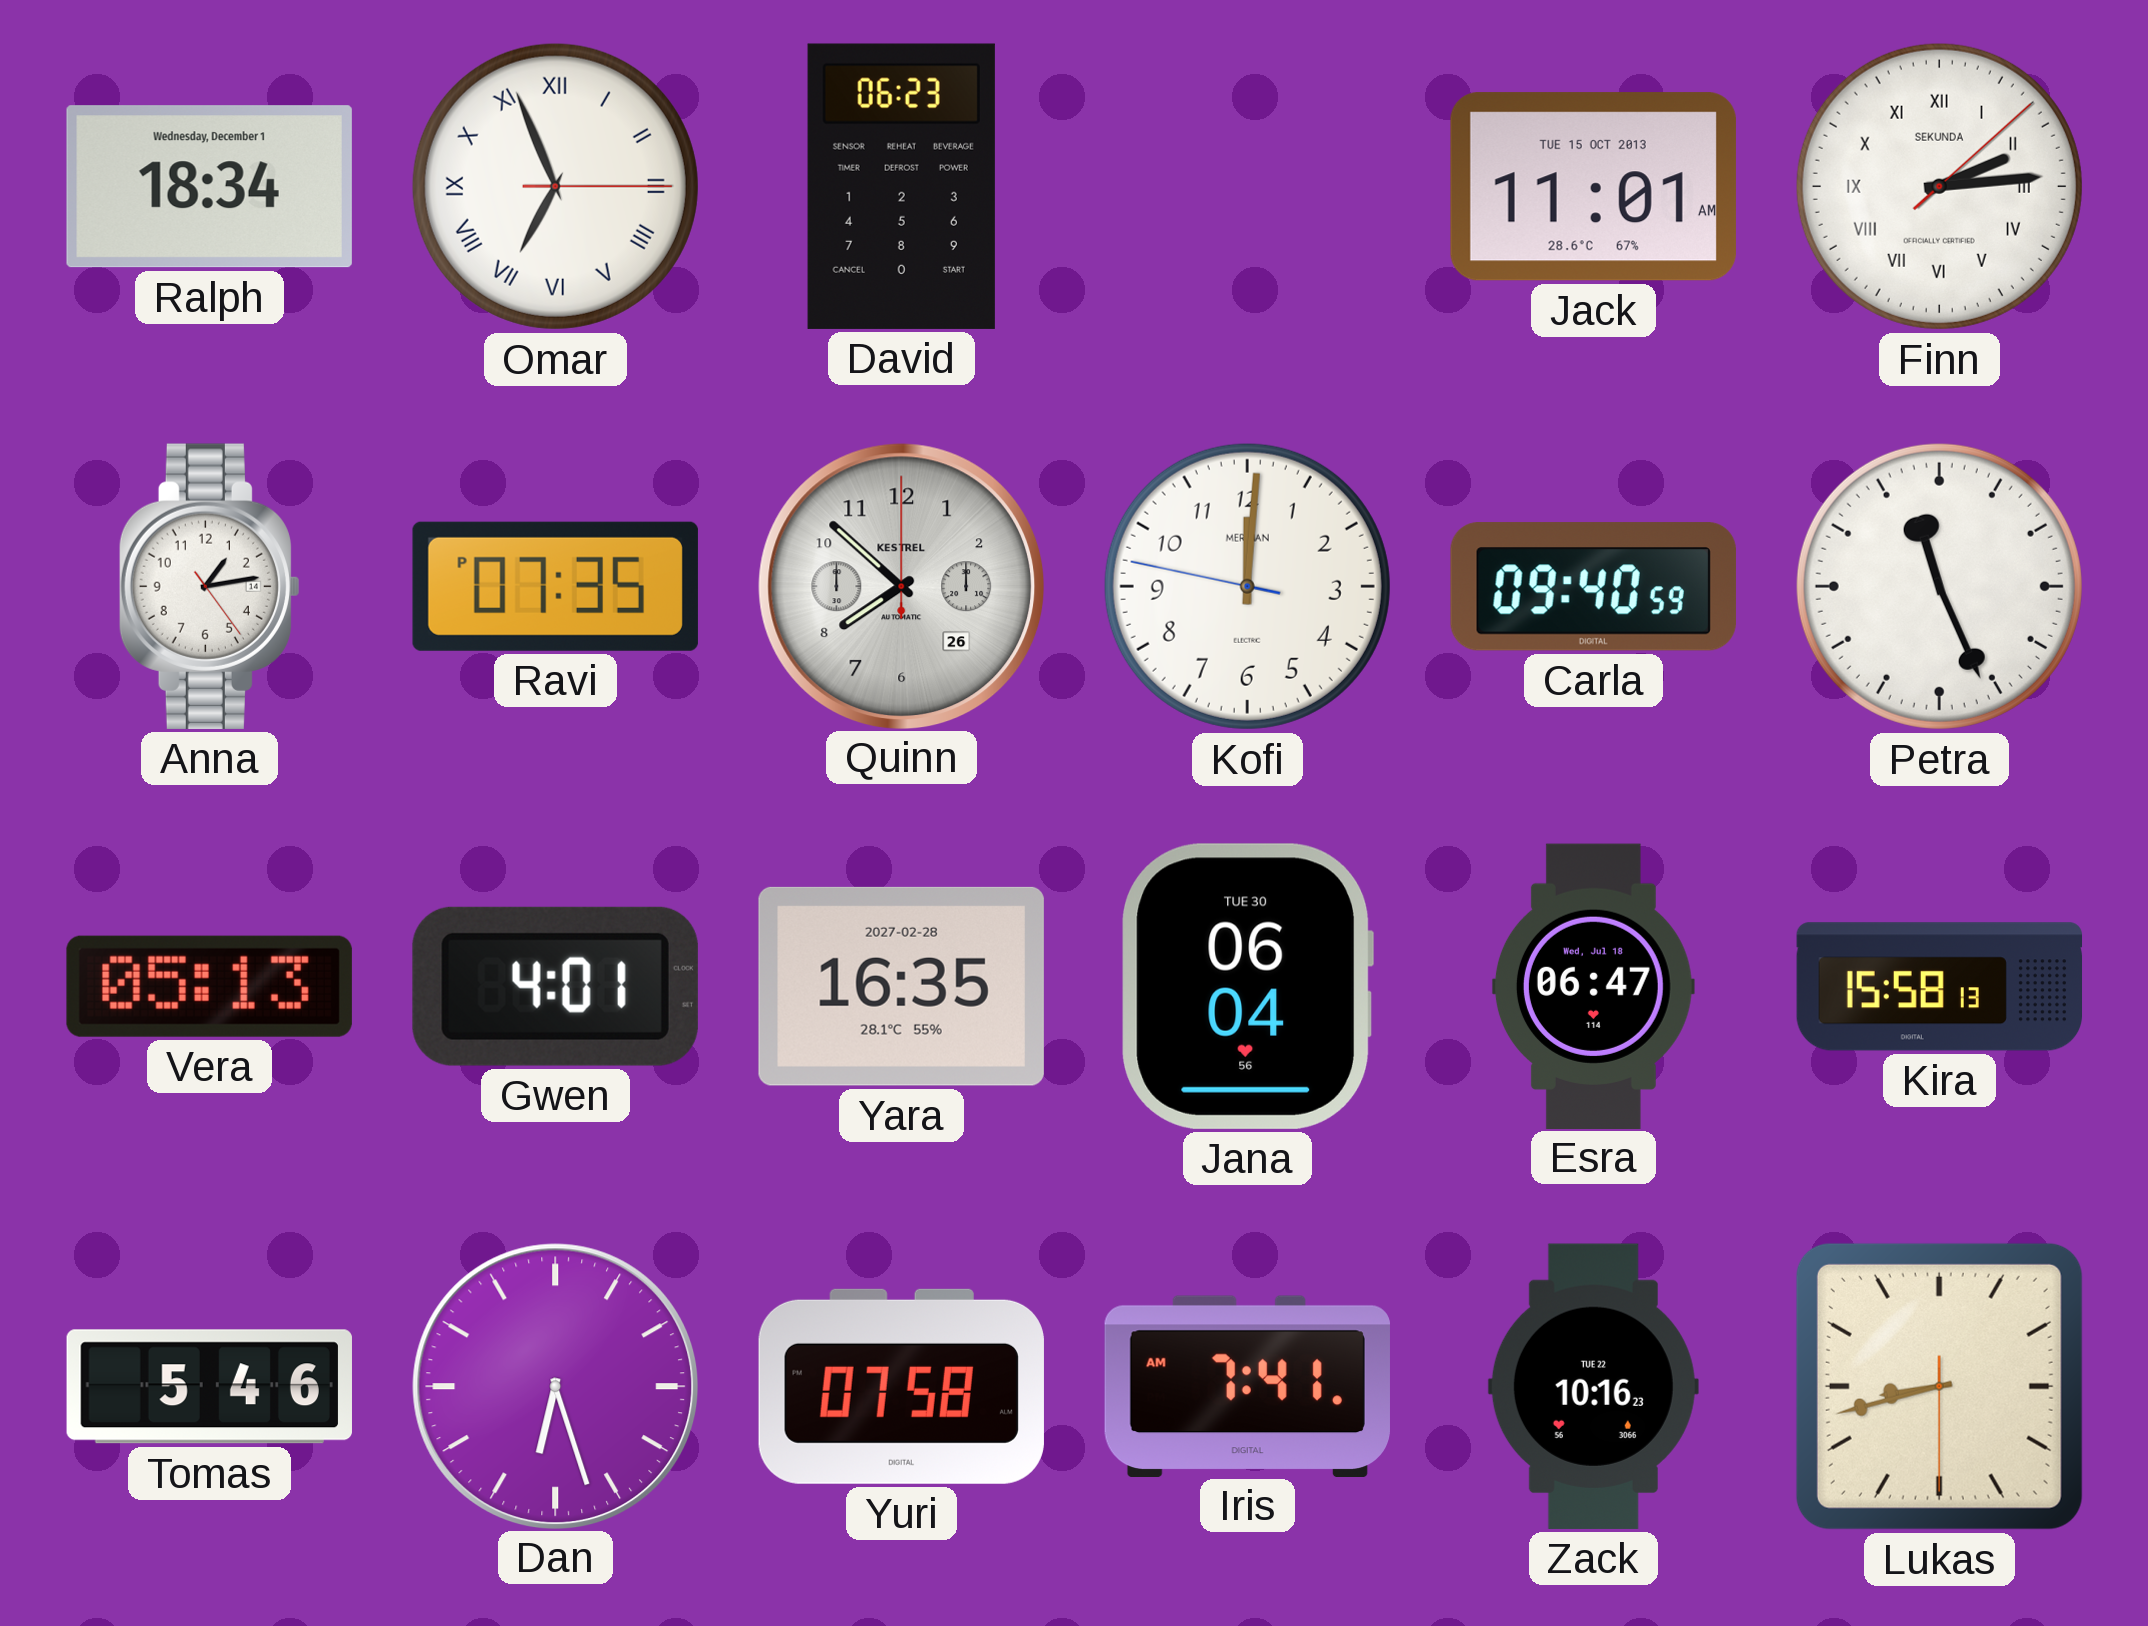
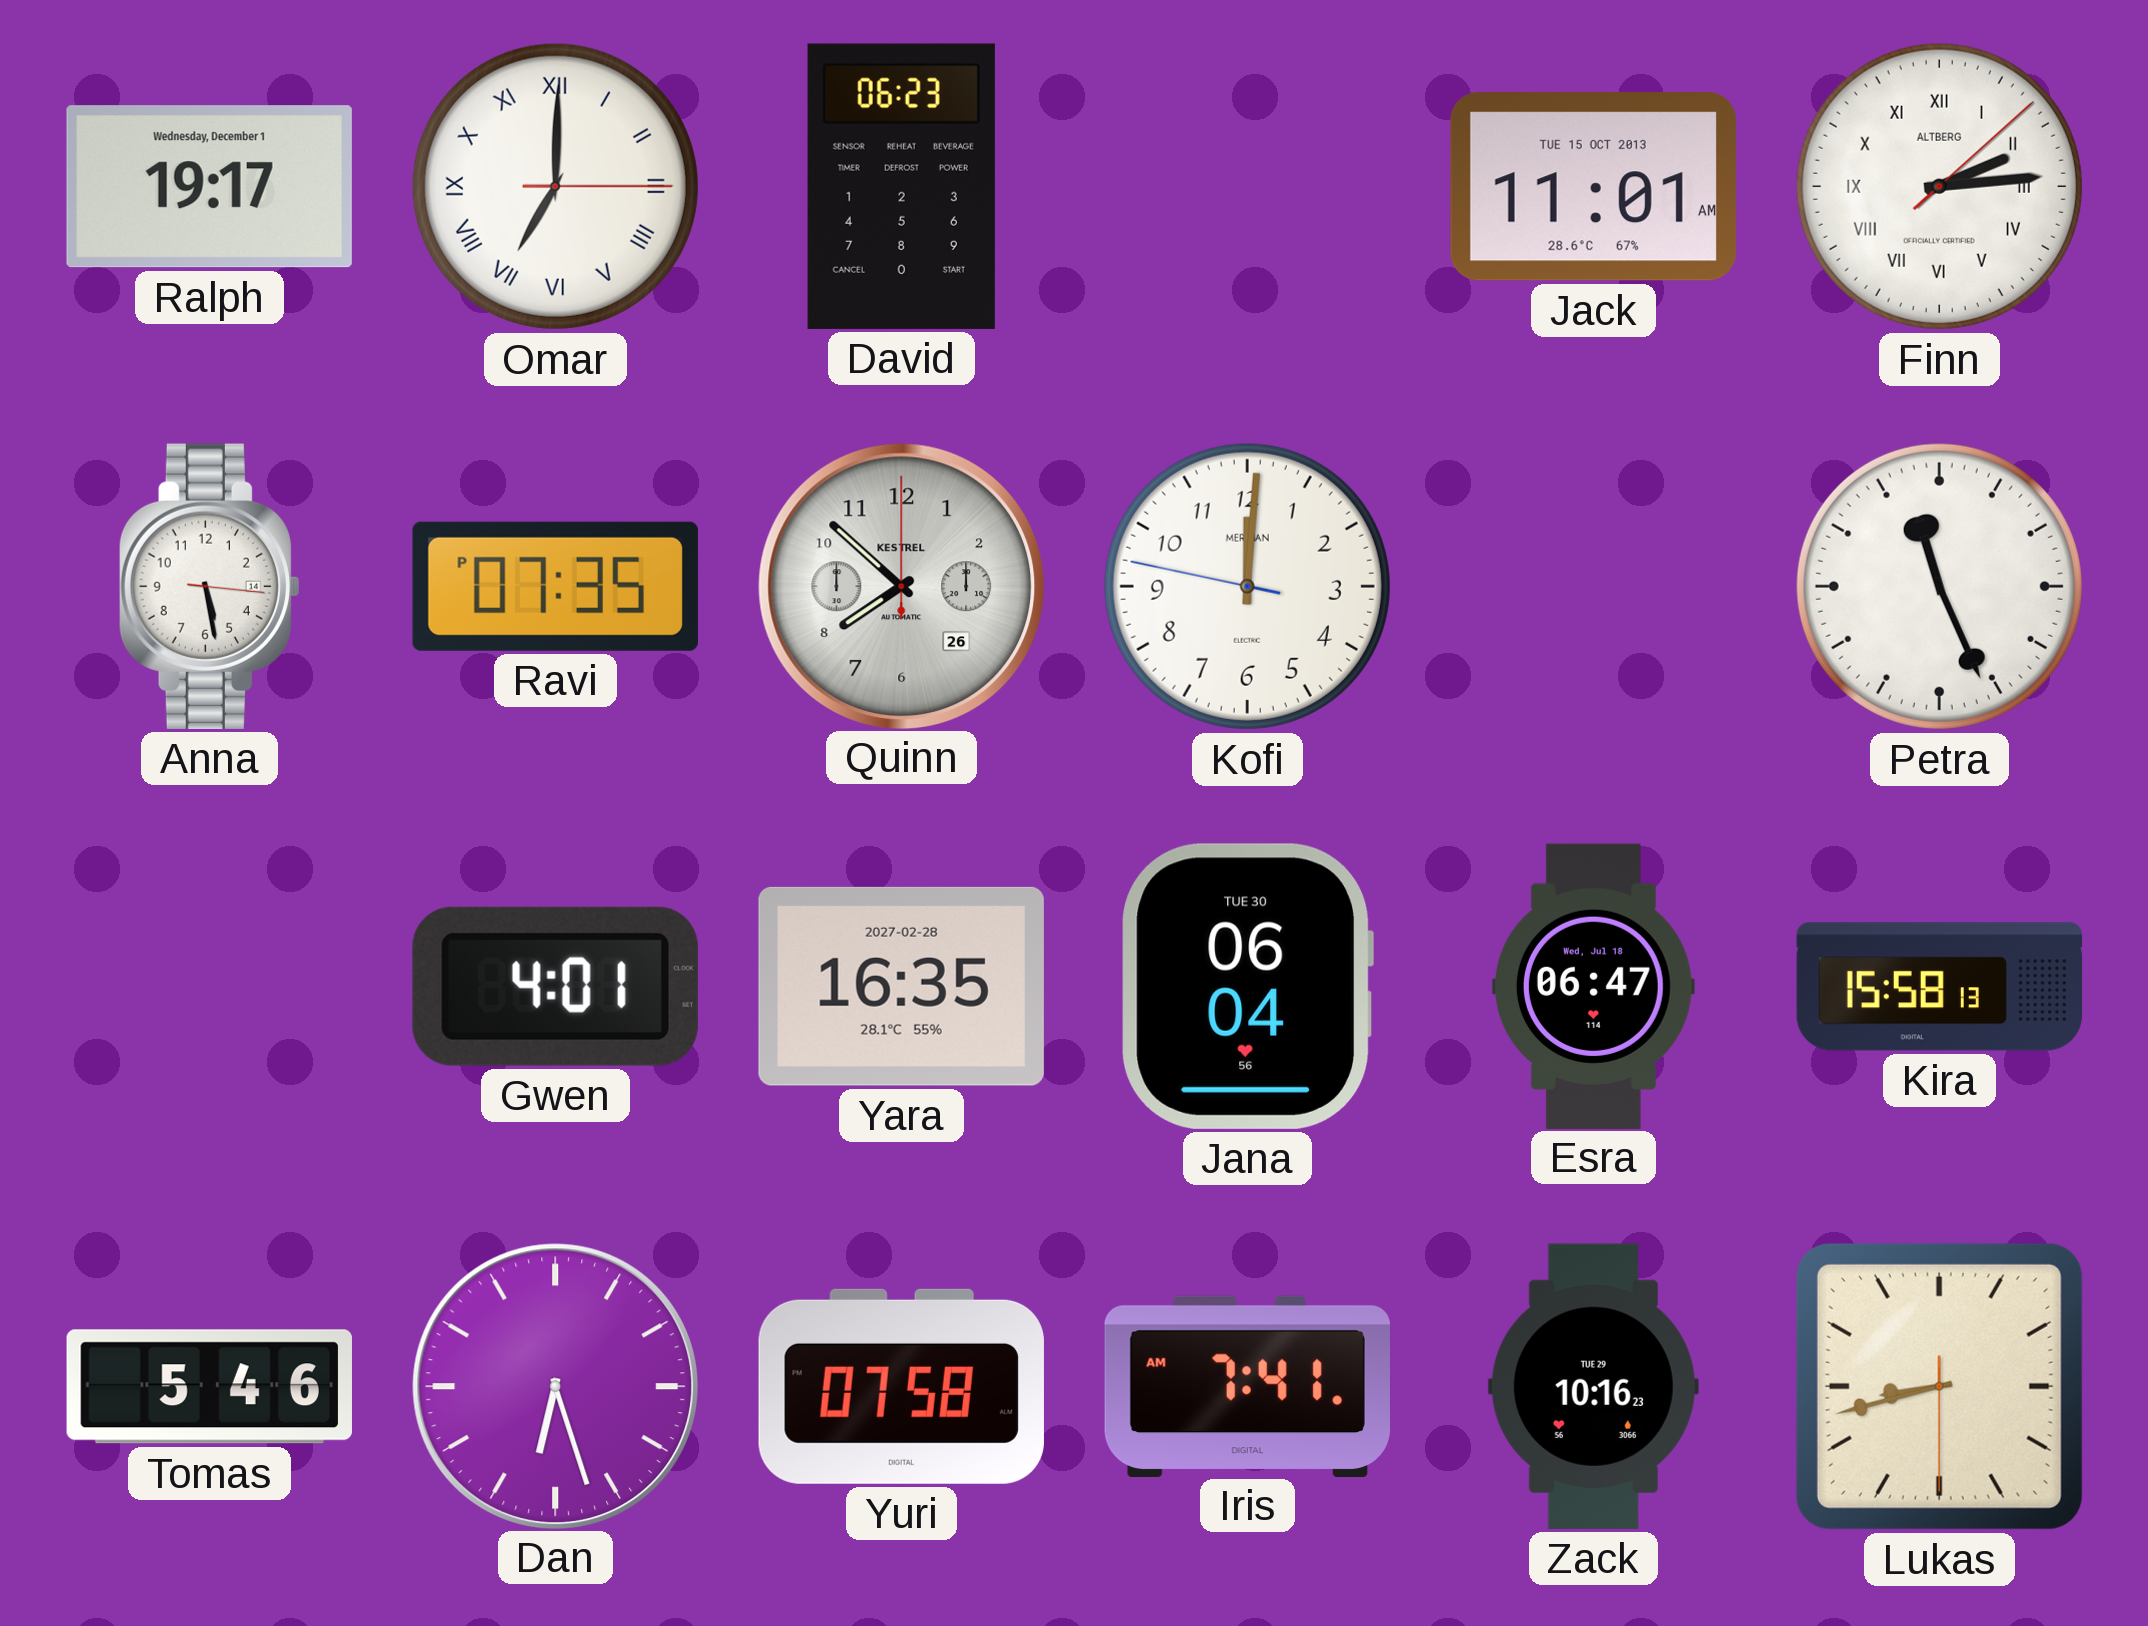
Ralph: 18:34 -> 19:17 (209, 187)
Omar: 6:56 -> 7:00 (555, 186)
Finn brand: SEKUNDA -> ALTBERG (1939, 186)
Anna: 1:13 -> 5:28 (209, 586)
Carla: 09:40 -> none (1593, 587)
Vera: 05:13 -> none (209, 986)
Zack date: TUE 22 -> TUE 29 (1593, 1386)
